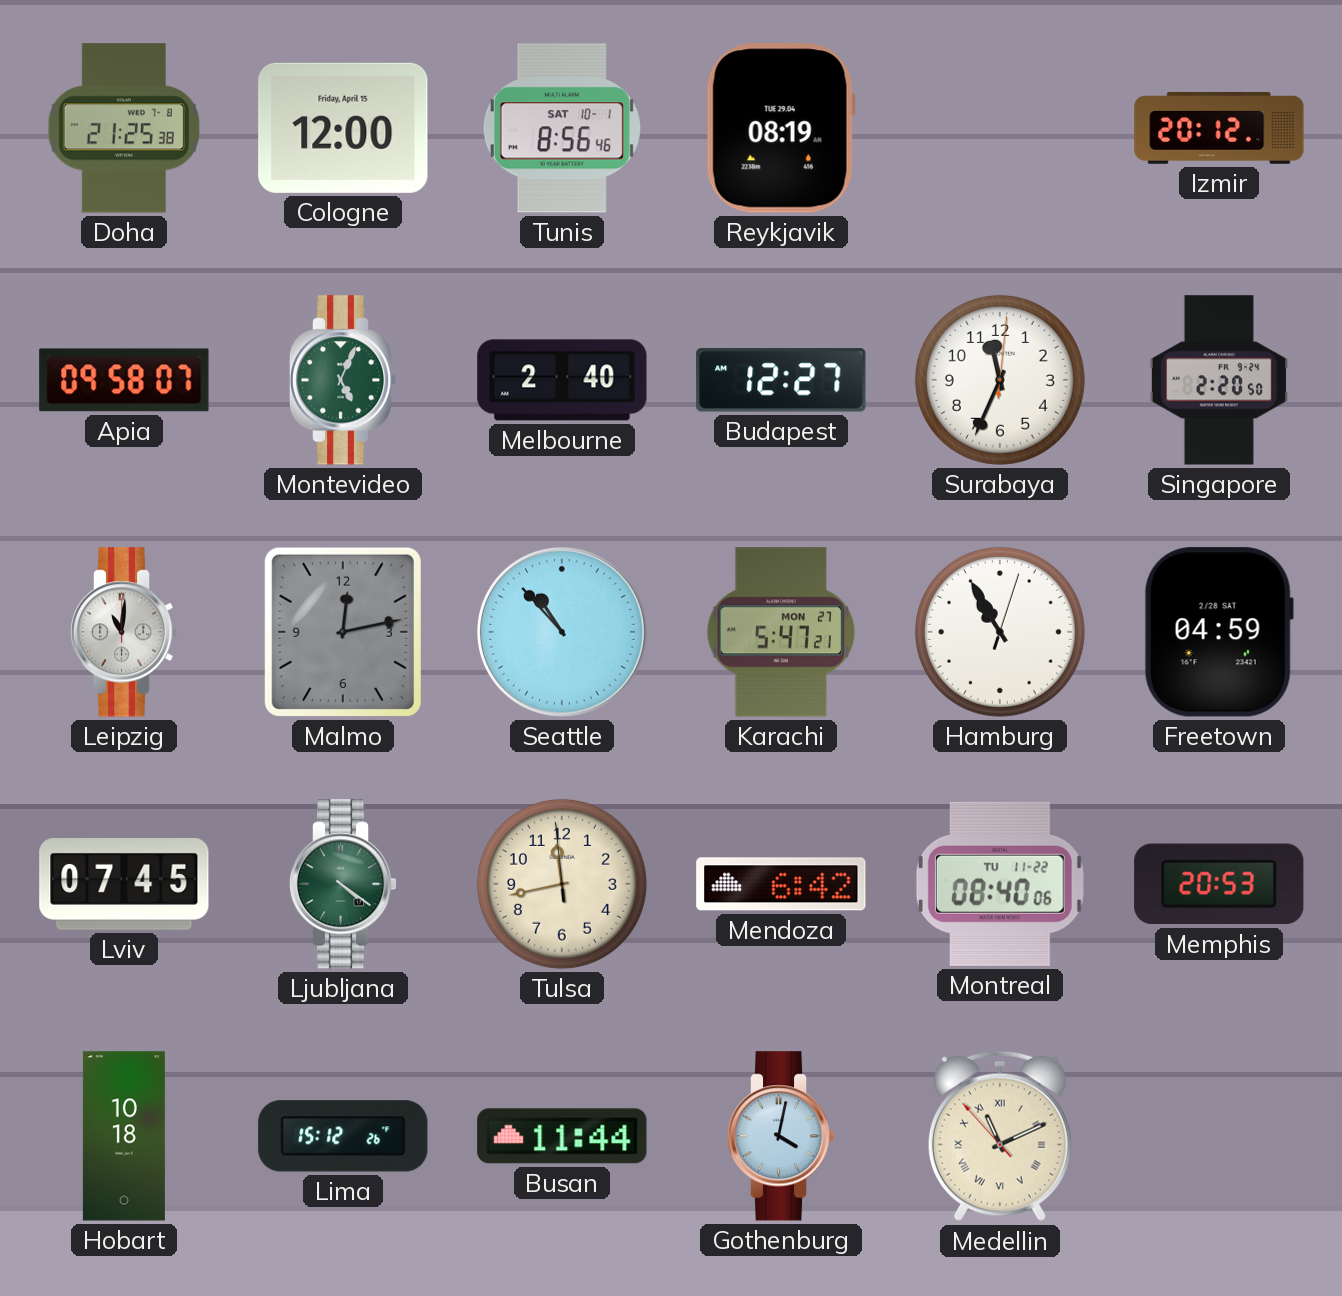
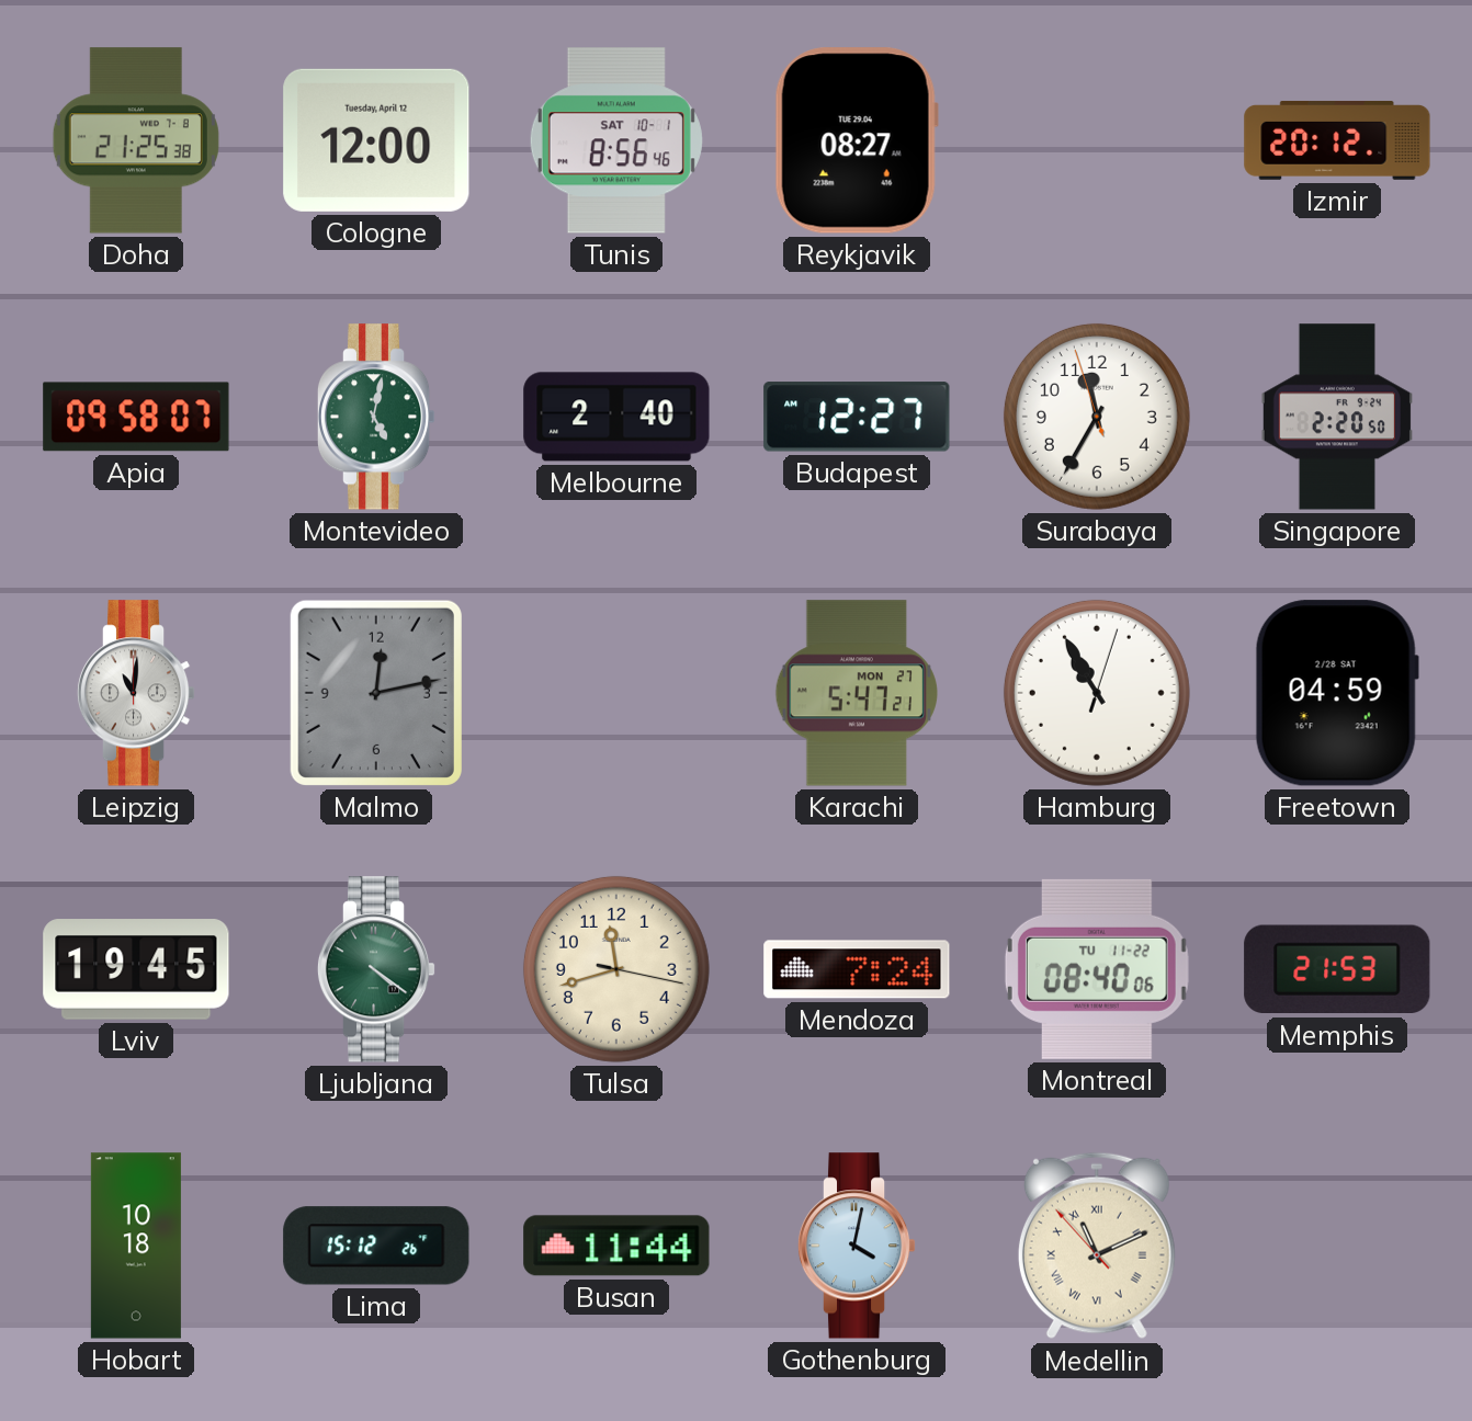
Cologne date: Friday, April 15 -> Tuesday, April 12 (376, 140)
Reykjavik: 08:19 -> 08:27 (857, 140)
Montevideo: 5:04 -> 5:02 (376, 417)
Surabaya: 11:34:01 -> 11:34:57 (1097, 417)
Seattle: 10:53 -> none (563, 633)
Lviv: 07:45 -> 19:45 (136, 969)
Tulsa: 11:42:59 -> 11:42:17 (616, 969)
Mendoza: 6:42 -> 7:24 (857, 969)
Memphis: 20:53 -> 21:53 (1337, 969)
